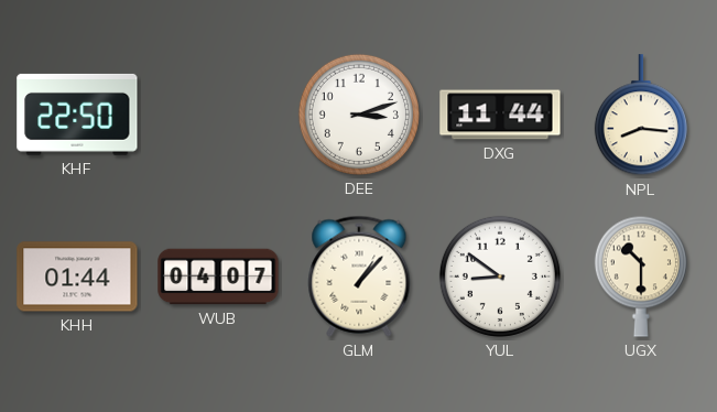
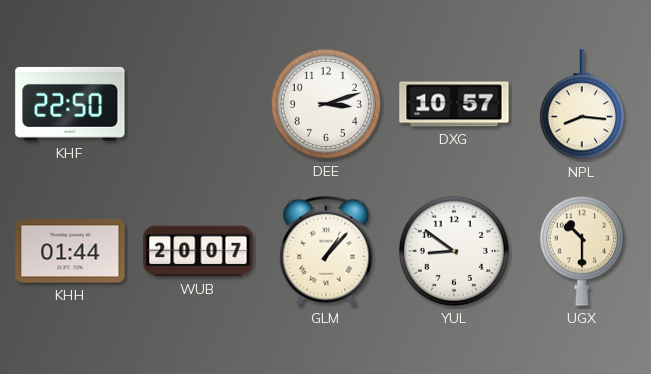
DXG: 11:44 -> 10:57 (454, 104)
WUB: 04:07 -> 20:07 (198, 251)
